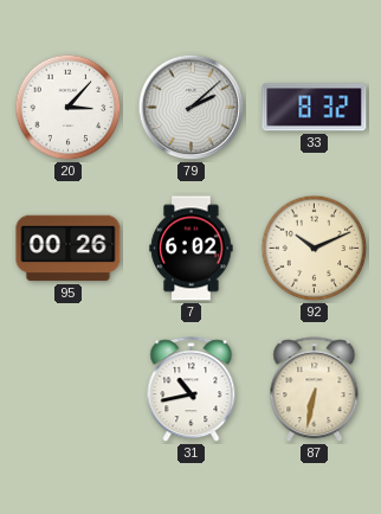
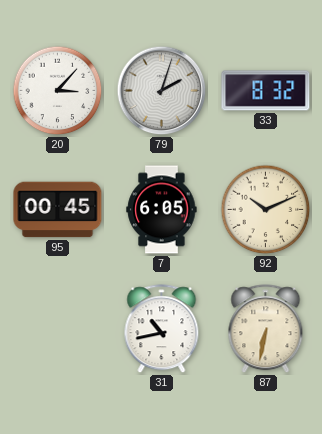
79: 2:08 -> 2:03 (162, 91)
95: 00:26 -> 00:45 (58, 210)
7: 6:02 -> 6:05 (162, 210)
